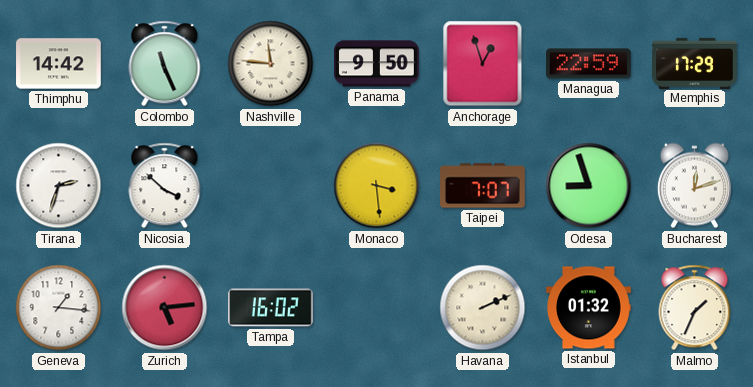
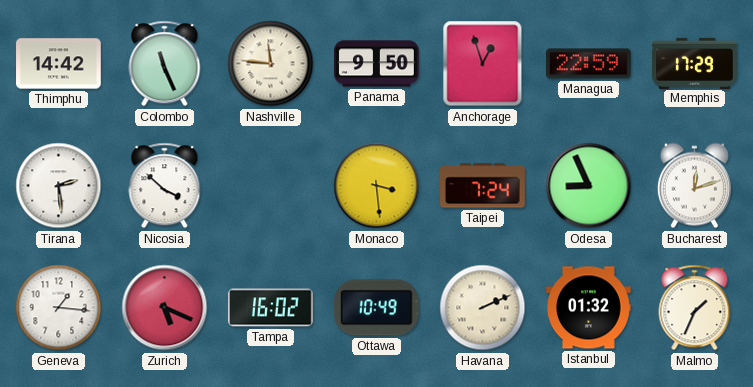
Tirana: 2:33 -> 2:29 (59, 186)
Taipei: 7:07 -> 7:24 (483, 186)
Odesa: 8:57 -> 8:56 (589, 186)
Zurich: 5:14 -> 5:19 (165, 308)
Ottawa: none -> 10:49 (376, 308)
